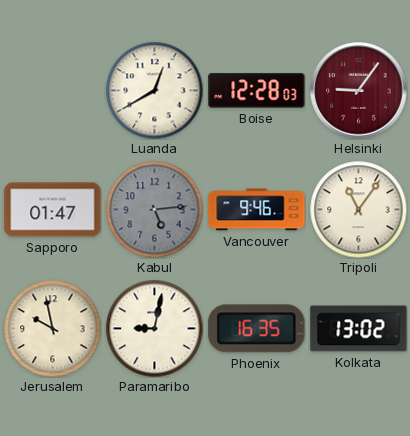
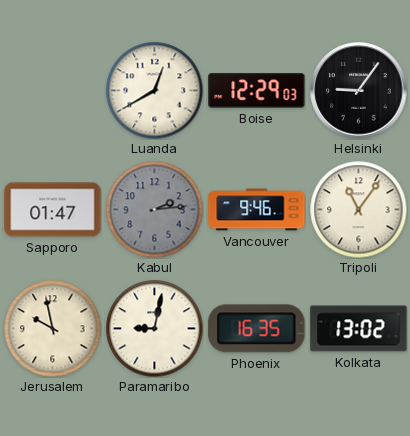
Boise: 12:28 -> 12:29 (257, 91)
Helsinki dial: burgundy -> black (359, 91)
Kabul: 5:14 -> 2:14 (154, 209)
